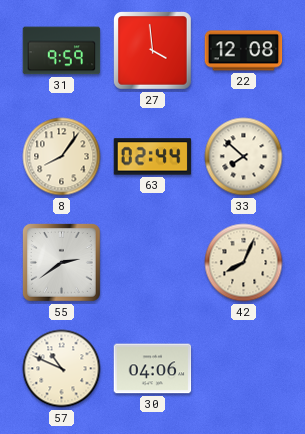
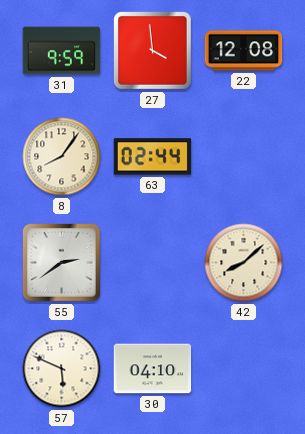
33: 7:52 -> none (244, 157)
42: 8:04 -> 8:08 (244, 263)
57: 10:49 -> 5:49 (62, 369)
30: 04:06 -> 04:10 (153, 369)
